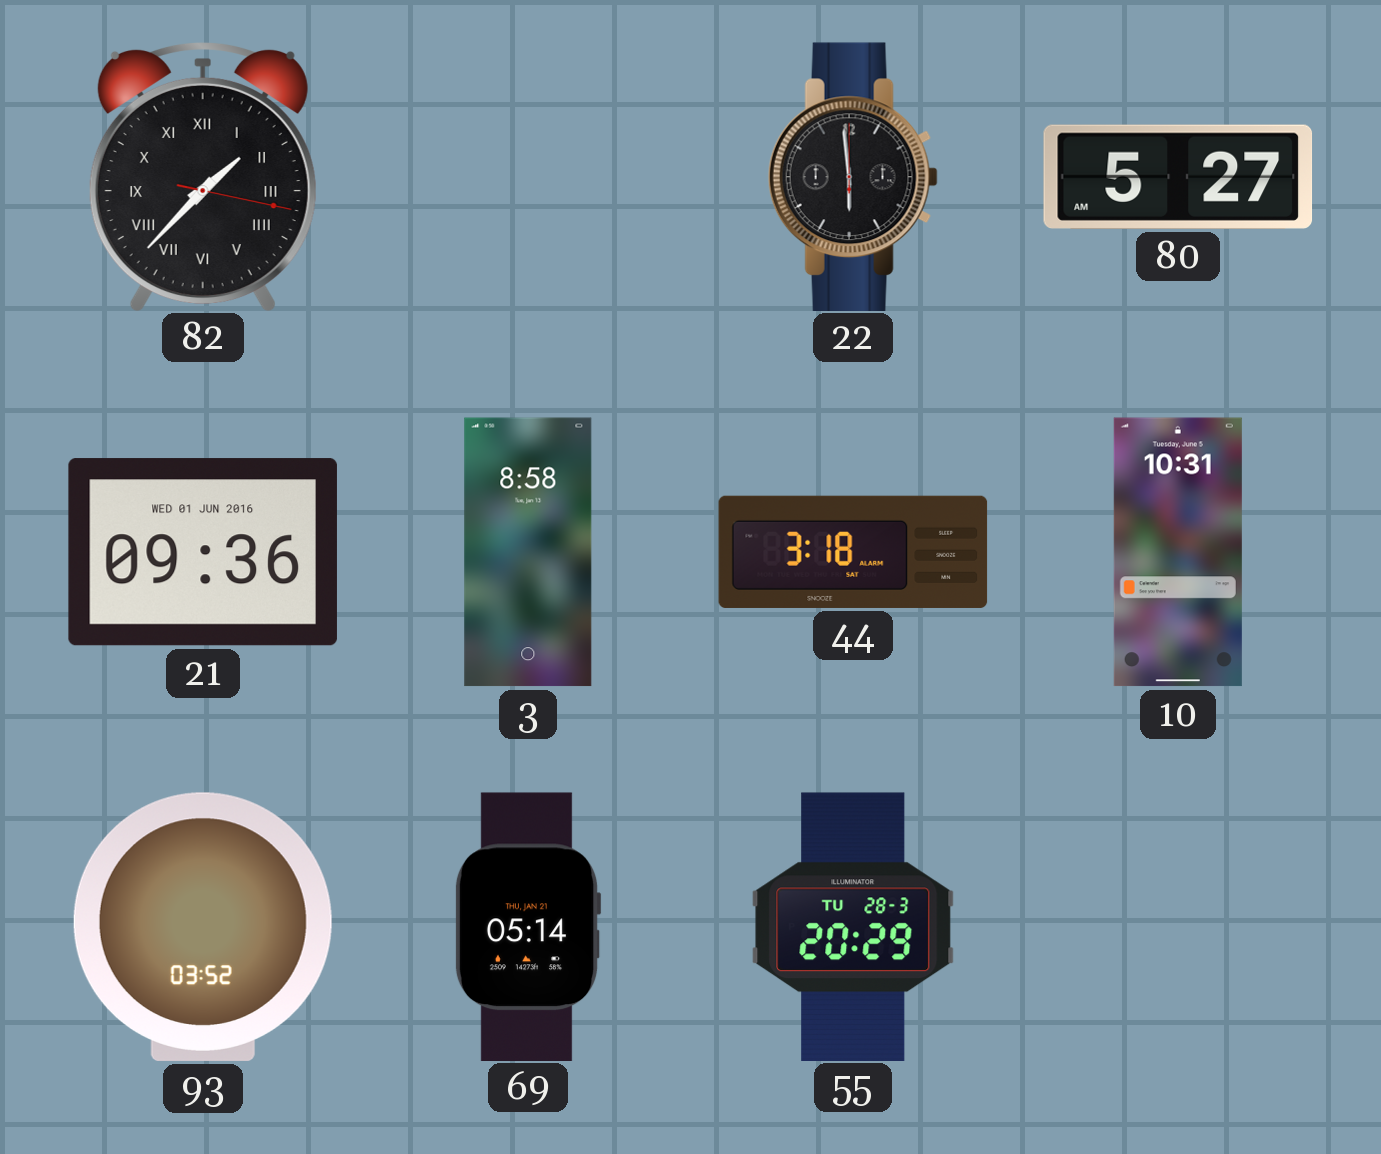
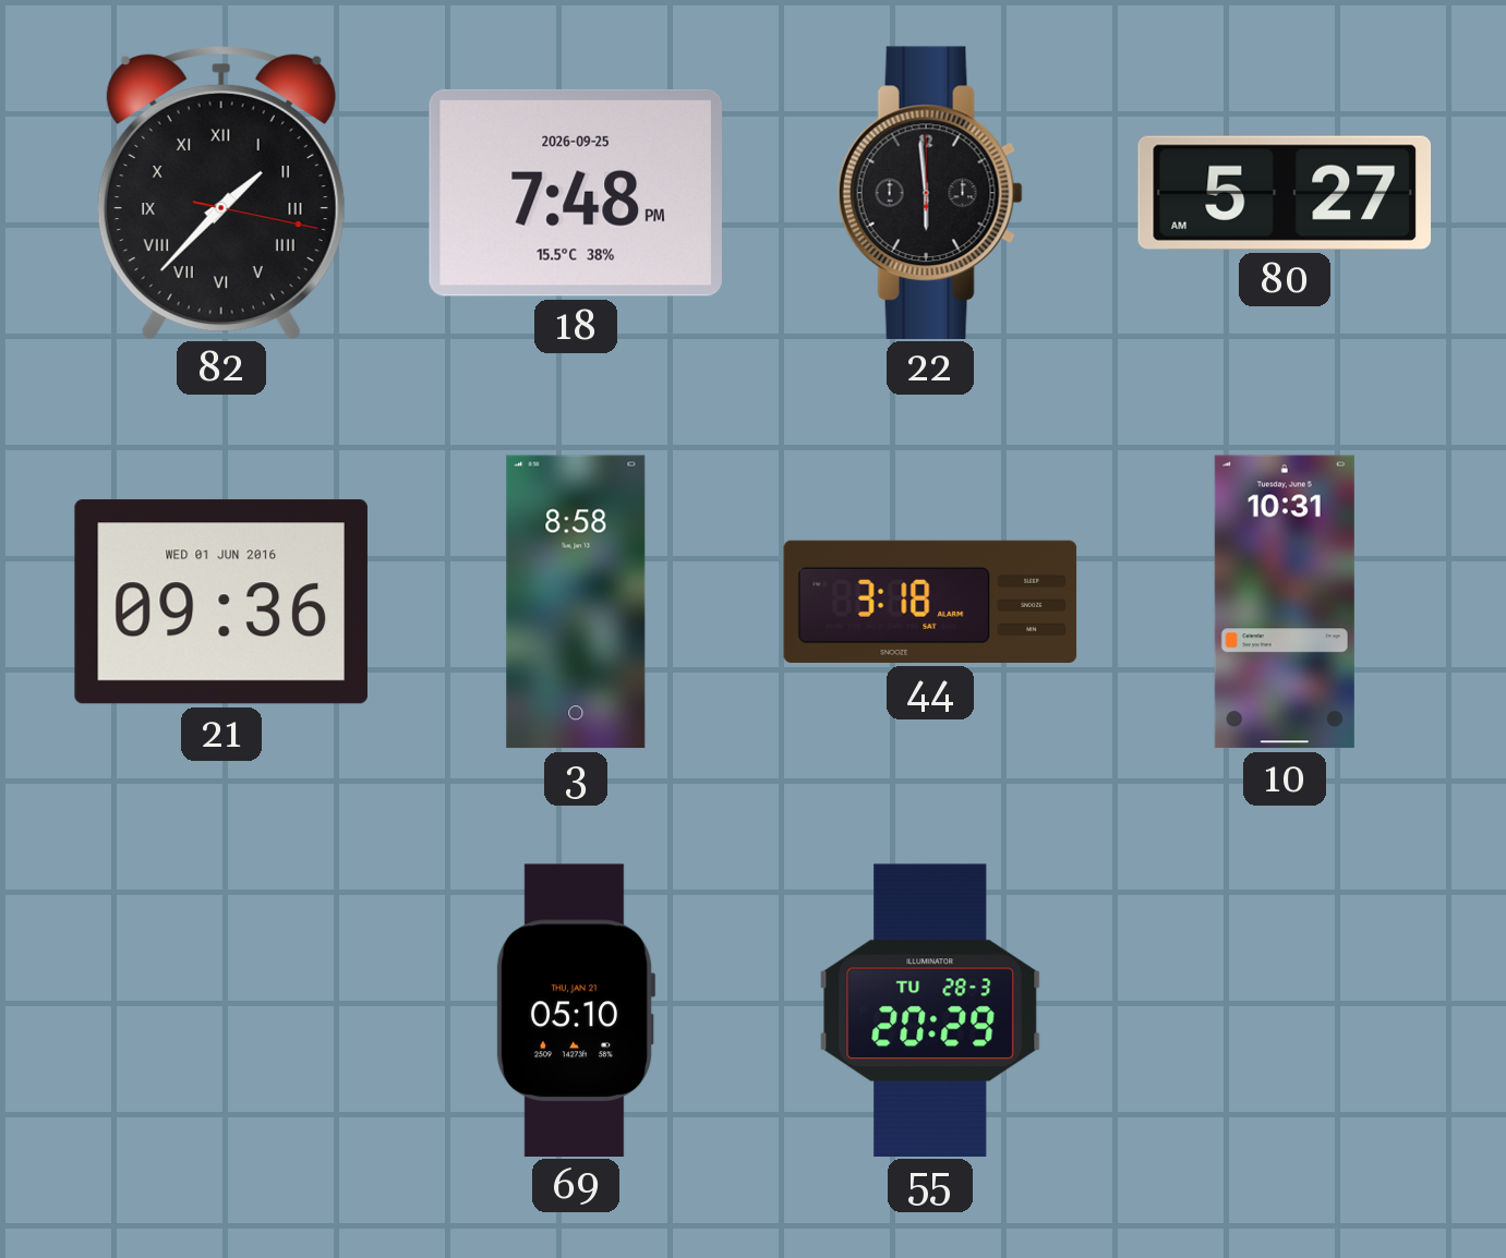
18: none -> 7:48 (576, 193)
93: 03:52 -> none (203, 927)
69: 05:14 -> 05:10 (576, 1009)
